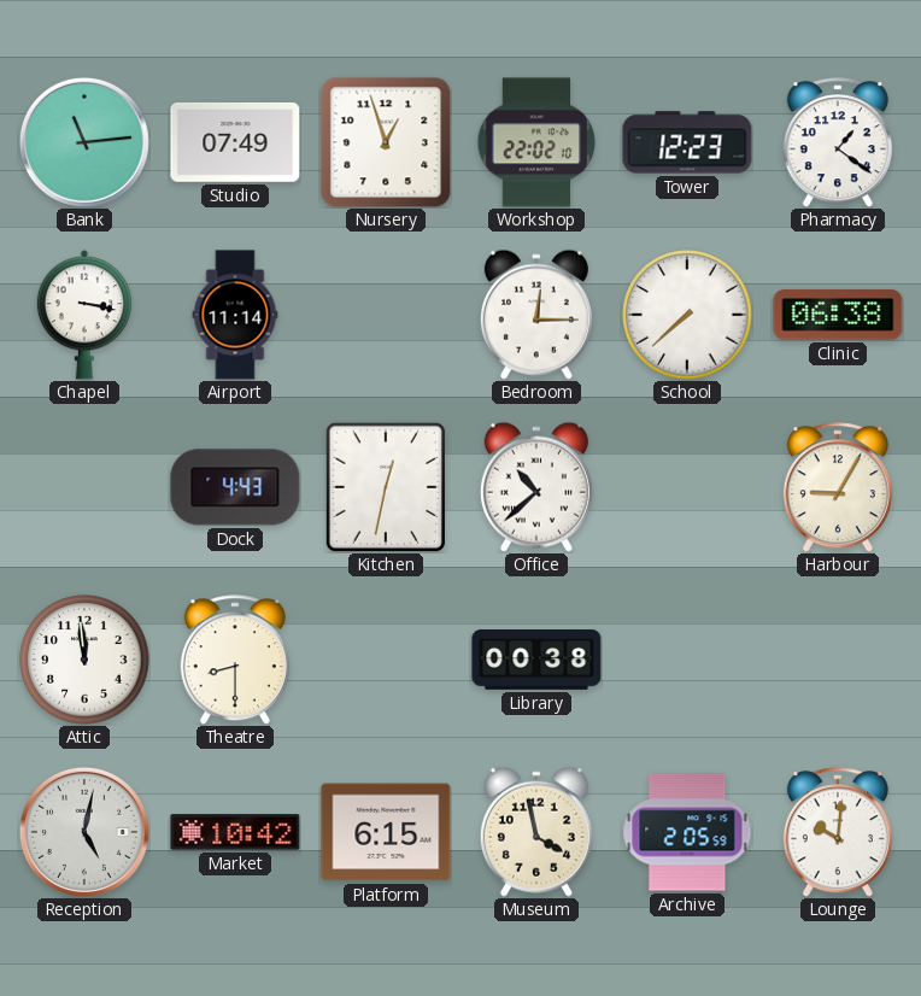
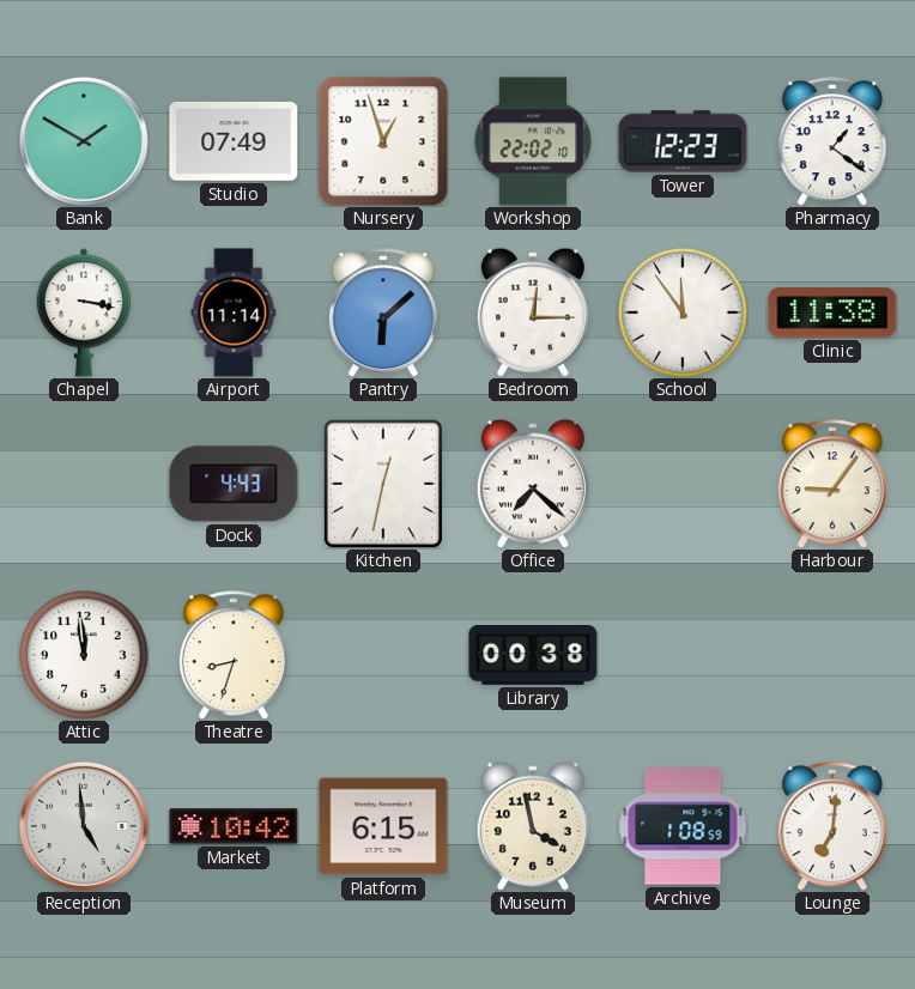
Bank: 11:14 -> 1:50 (84, 141)
Pantry: none -> 6:08 (383, 313)
School: 7:38 -> 11:54 (683, 313)
Clinic: 06:38 -> 11:38 (832, 313)
Office: 10:38 -> 7:22 (533, 484)
Harbour: 9:05 -> 9:06 (832, 484)
Theatre: 8:30 -> 8:33 (234, 655)
Reception: 5:02 -> 4:59 (84, 826)
Archive: 2:05 -> 1:08 (683, 826)
Lounge: 10:01 -> 7:01 (832, 826)
